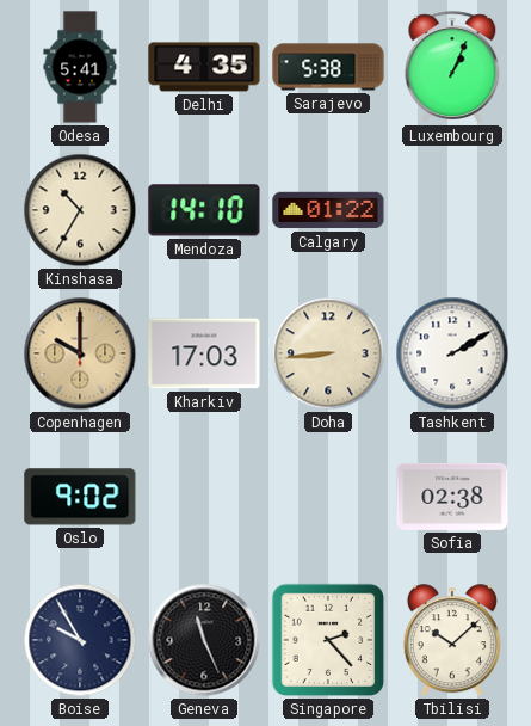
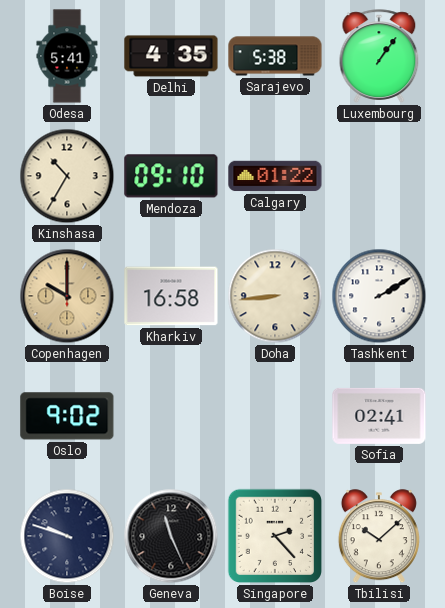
Luxembourg: 1:04 -> 1:06 (379, 56)
Mendoza: 14:10 -> 09:10 (171, 176)
Kharkiv: 17:03 -> 16:58 (171, 296)
Sofia: 02:38 -> 02:41 (379, 416)
Boise: 9:55 -> 9:48 (67, 536)
